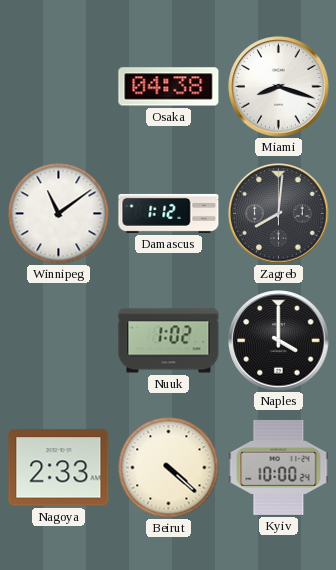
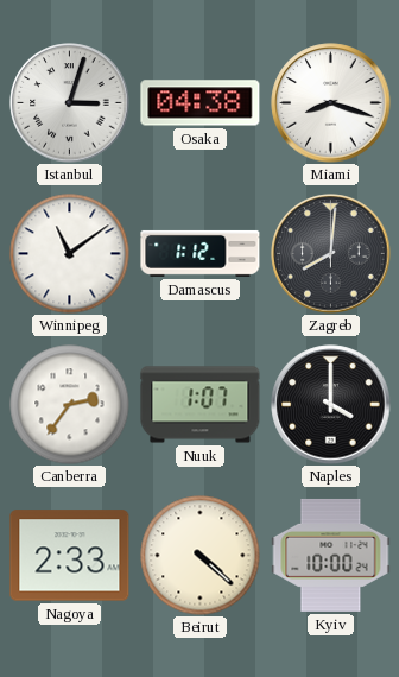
Istanbul: none -> 3:03 (70, 103)
Canberra: none -> 2:36 (70, 405)
Nuuk: 1:02 -> 1:07 (201, 405)
